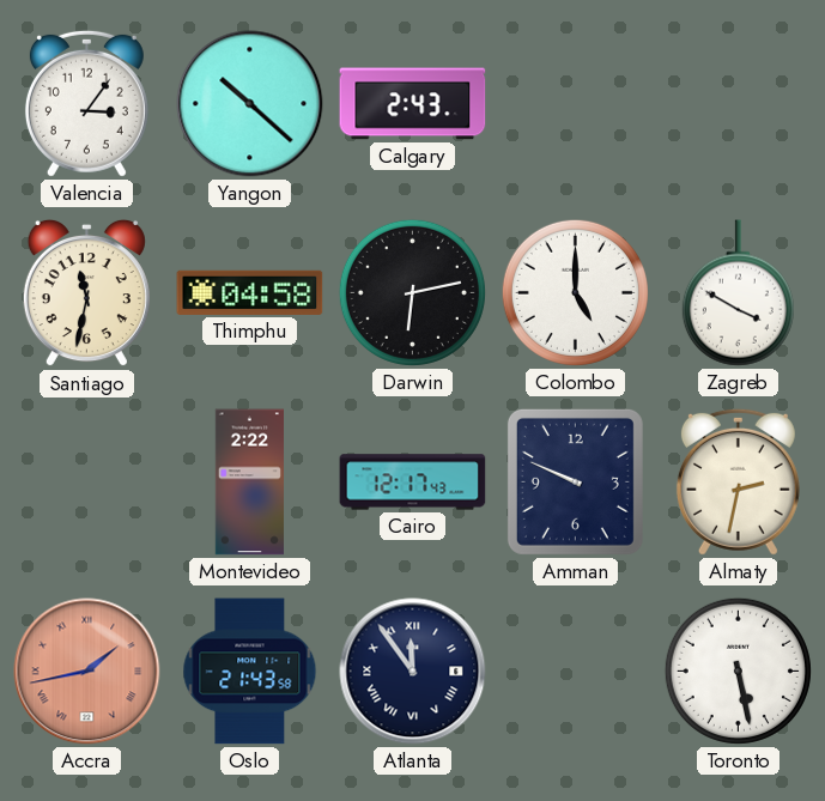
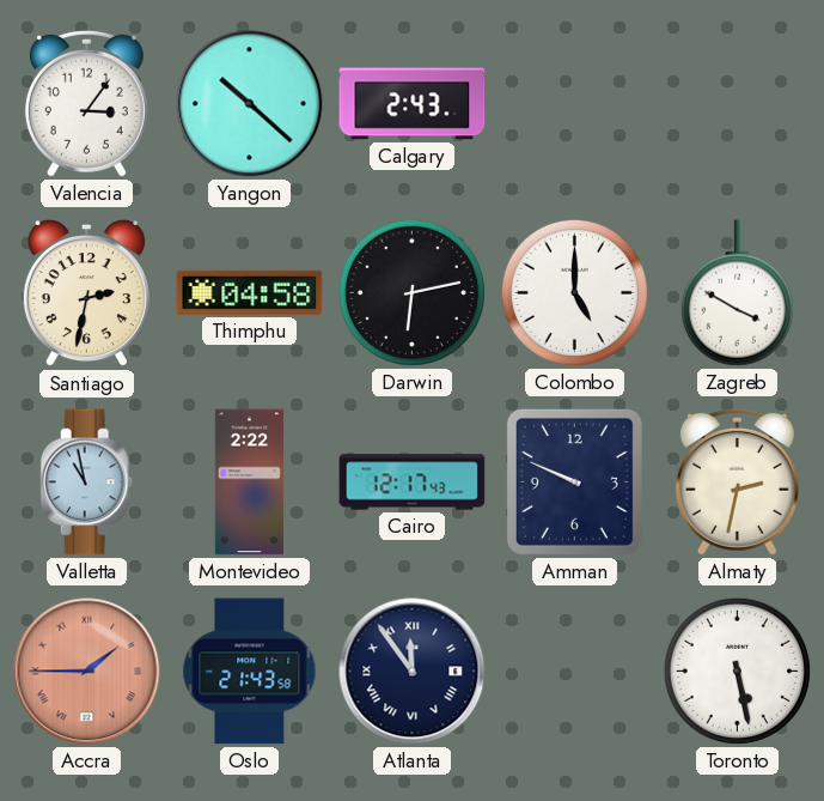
Santiago: 11:32 -> 2:32 (86, 293)
Valletta: none -> 10:58 (87, 483)
Accra: 1:43 -> 1:45 (87, 672)
